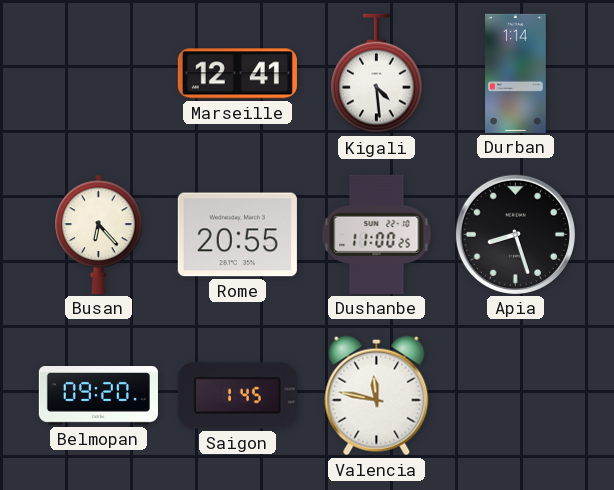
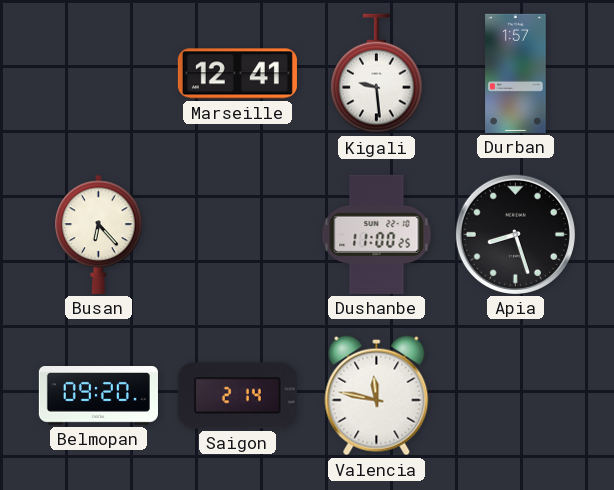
Kigali: 4:29 -> 9:29 (377, 74)
Durban: 1:14 -> 1:57 (516, 73)
Rome: 20:55 -> none (237, 235)
Saigon: 1:45 -> 2:14 (237, 396)
